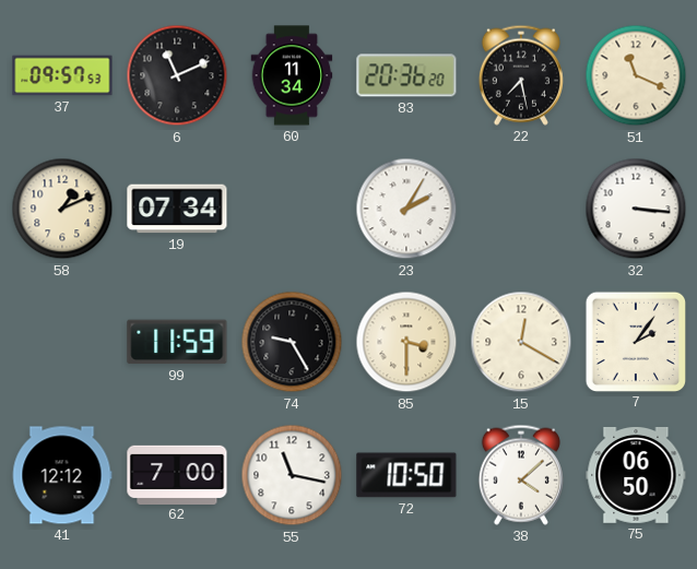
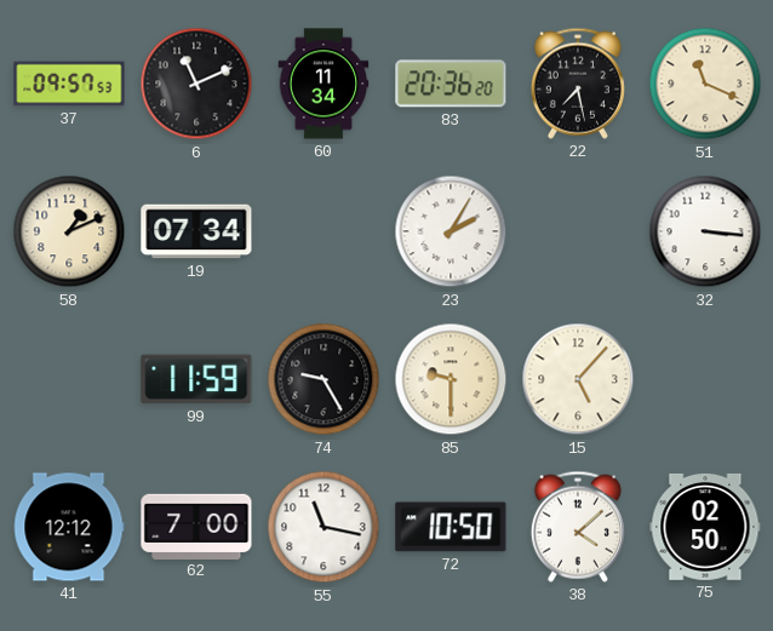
85: 3:30 -> 9:30 (451, 379)
15: 12:20 -> 5:07 (578, 379)
7: 2:06 -> none (635, 341)
75: 06:50 -> 02:50 (705, 527)
